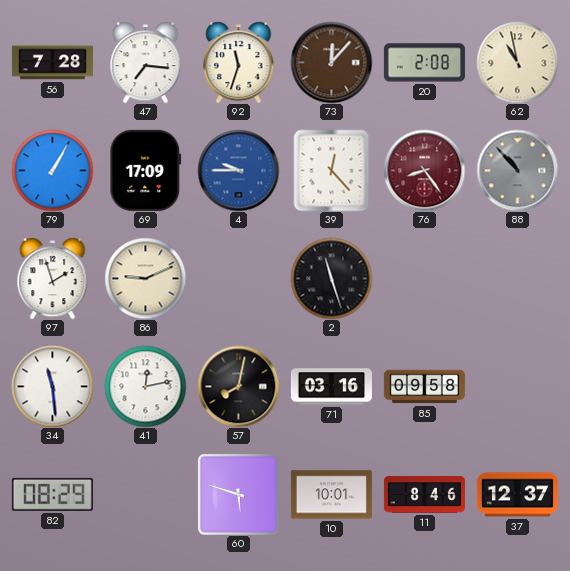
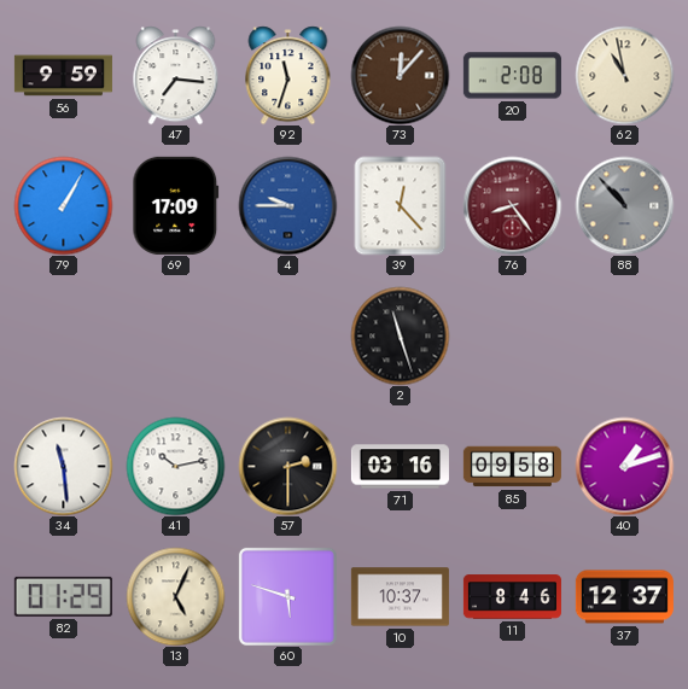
56: 7:28 -> 9:59 (63, 76)
97: 1:57 -> none (53, 278)
86: 9:11 -> none (145, 278)
41: 12:13 -> 10:13 (175, 466)
57: 8:02 -> 2:30 (287, 466)
40: none -> 1:12 (624, 466)
82: 08:29 -> 01:29 (63, 596)
13: none -> 5:04 (175, 596)
10: 10:01 -> 10:37 (400, 597)
